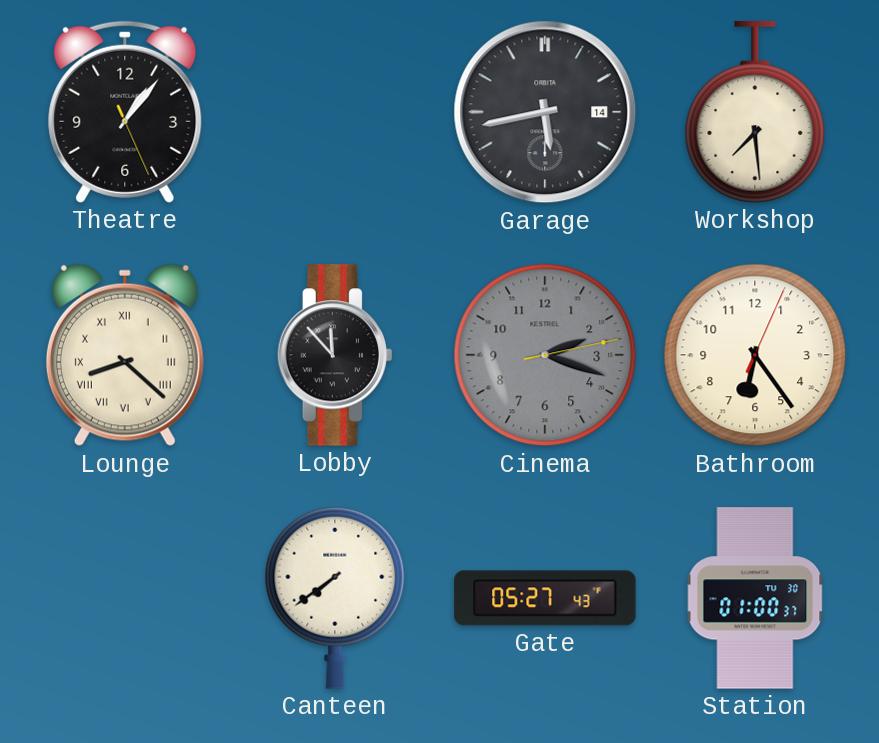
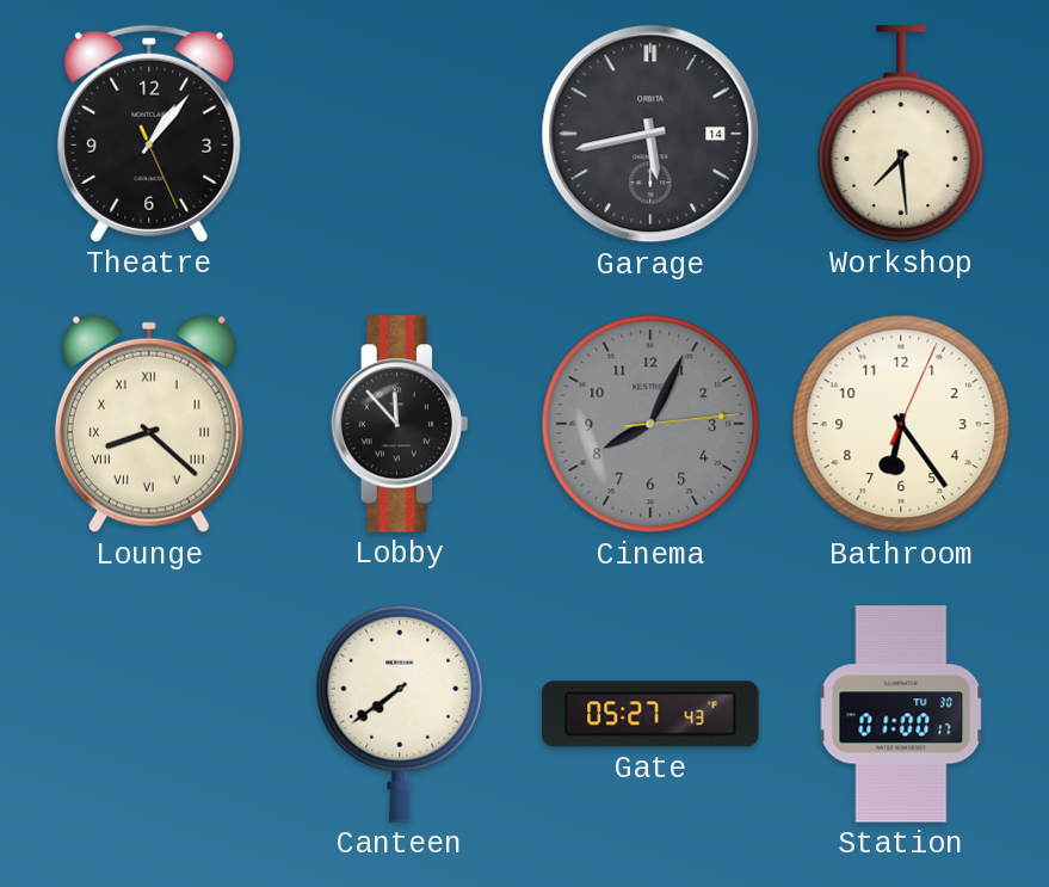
Cinema: 2:18 -> 8:04 (650, 424)
Station: 01:00:37 -> 01:00:17 (901, 714)
